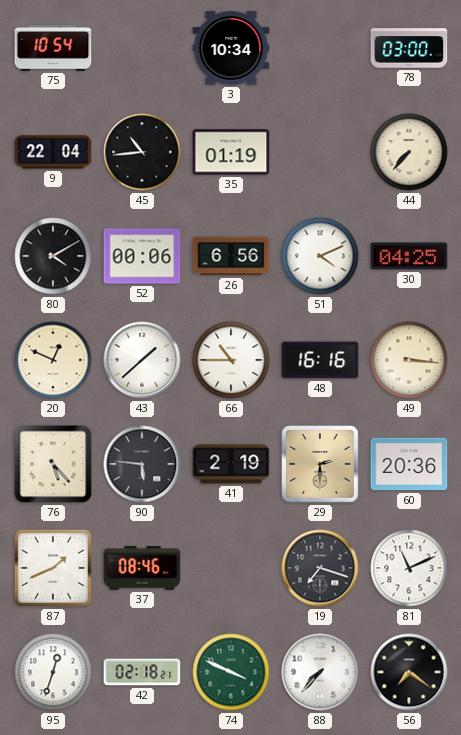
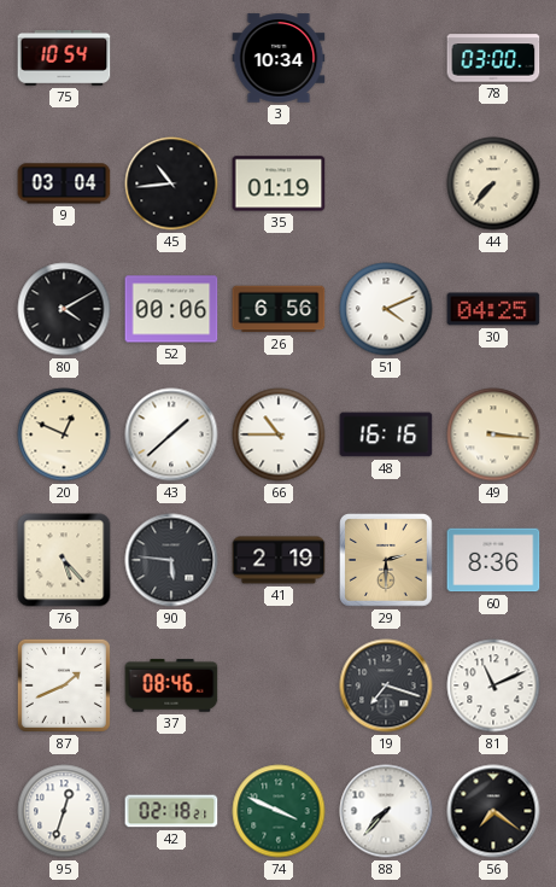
9: 22:04 -> 03:04 (64, 183)
60: 20:36 -> 8:36 (493, 560)
